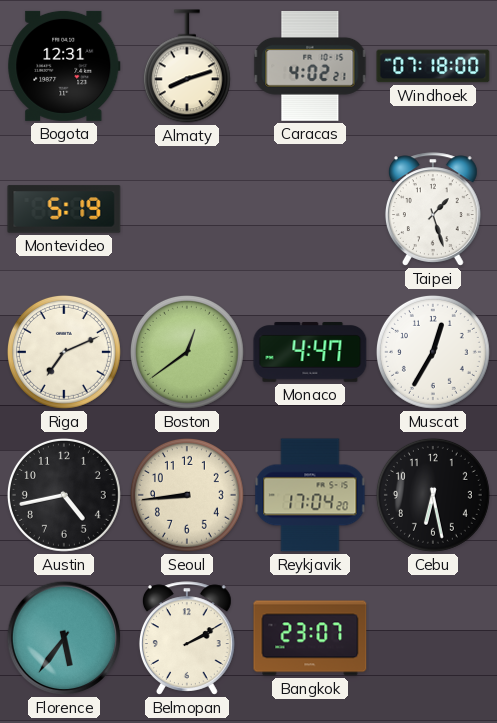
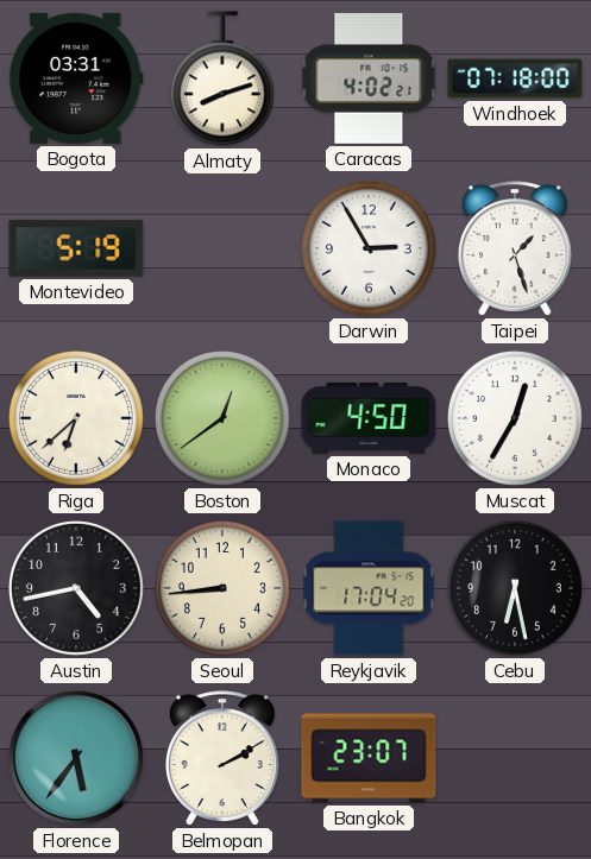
Bogota: 12:31 -> 03:31 (76, 78)
Darwin: none -> 2:55 (369, 248)
Riga: 7:11 -> 6:38 (76, 418)
Monaco: 4:47 -> 4:50 (369, 419)
